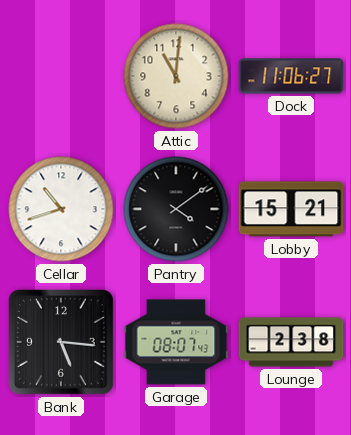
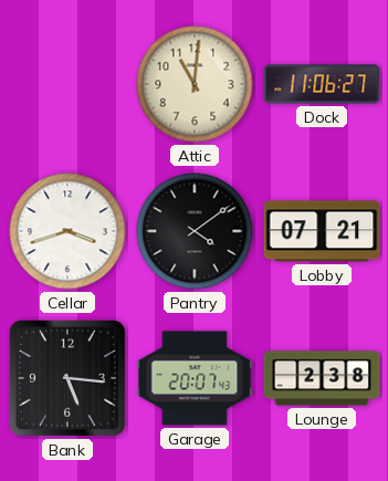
Cellar: 10:42 -> 3:42 (67, 231)
Lobby: 15:21 -> 07:21 (322, 231)
Garage: 08:07 -> 20:07 (195, 378)
